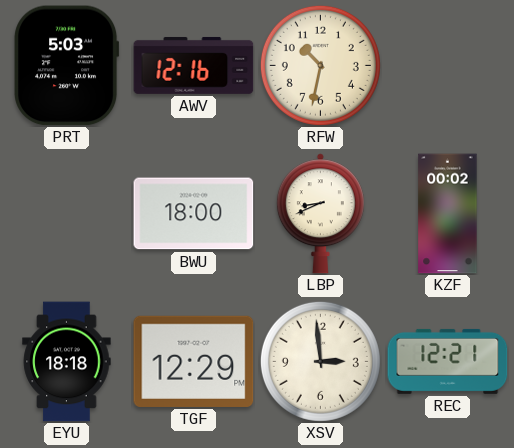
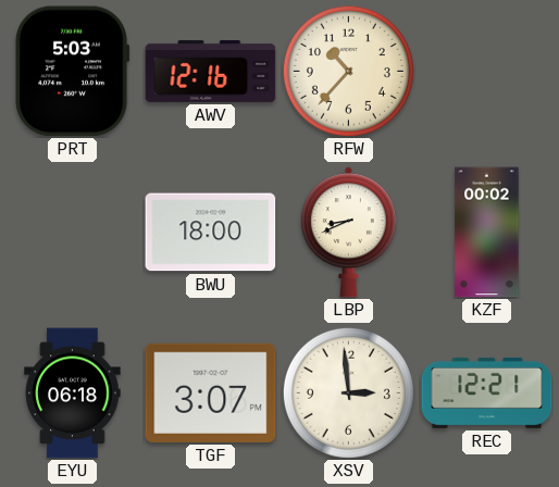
RFW: 10:32 -> 10:37 (348, 71)
EYU: 18:18 -> 06:18 (73, 394)
TGF: 12:29 -> 3:07 (211, 392)
